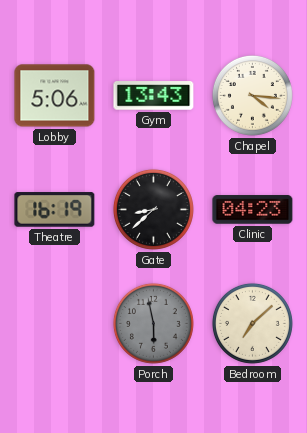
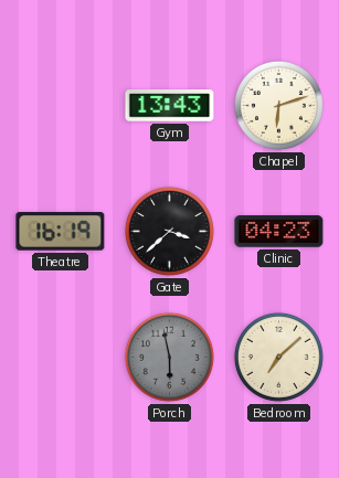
Lobby: 5:06 -> none (55, 96)
Chapel: 4:16 -> 6:12 (278, 105)
Gate: 8:38 -> 3:38 (169, 231)
